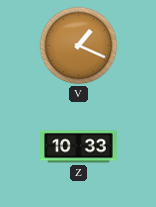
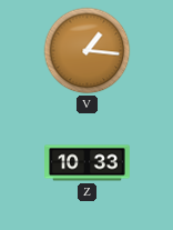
V: 1:19 -> 1:16 (88, 51)
